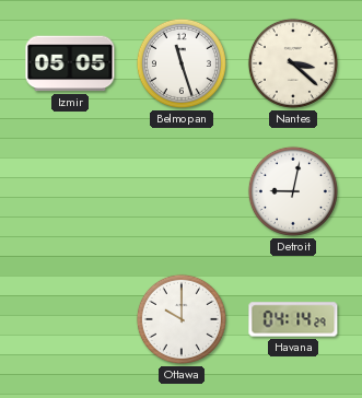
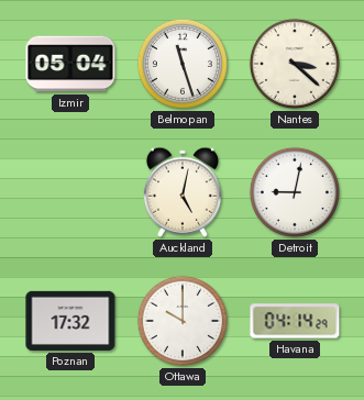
Izmir: 05:05 -> 05:04 (70, 64)
Auckland: none -> 5:02 (183, 192)
Poznan: none -> 17:32 (70, 321)
